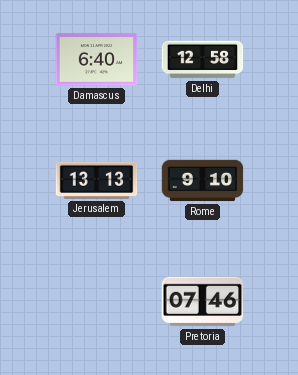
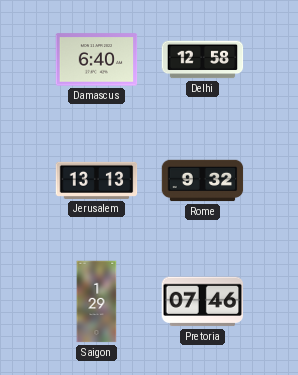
Rome: 9:10 -> 9:32 (203, 181)
Saigon: none -> 1:29 (97, 302)
